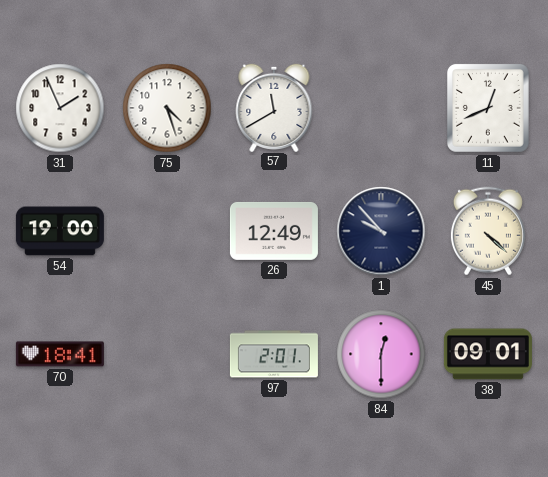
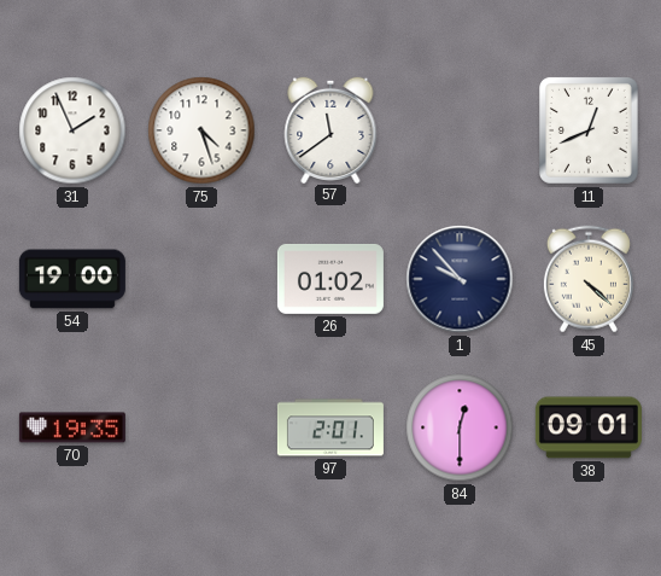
57: 11:40 -> 11:39 (330, 129)
26: 12:49 -> 01:02 (330, 279)
70: 18:41 -> 19:35 (72, 427)
